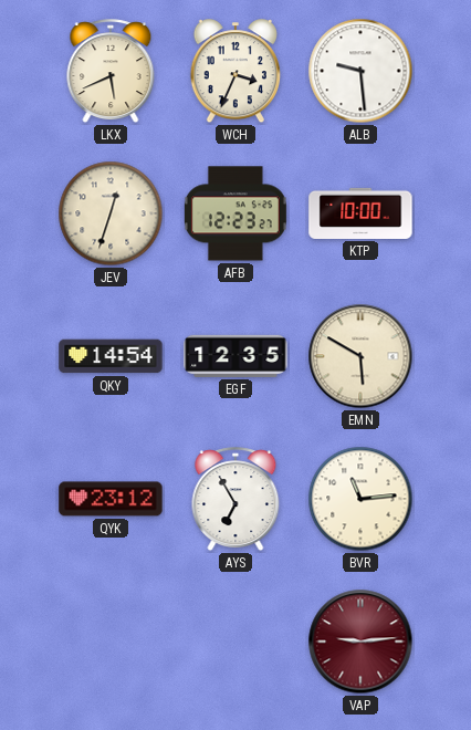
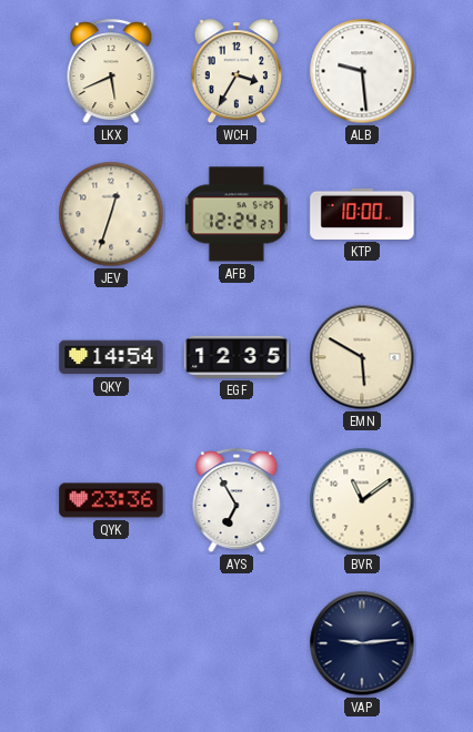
WCH: 3:34 -> 3:35 (235, 72)
AFB: 12:23 -> 12:24 (236, 214)
QYK: 23:12 -> 23:36 (111, 500)
BVR: 11:14 -> 11:09 (362, 500)
VAP dial: burgundy -> navy (362, 643)
